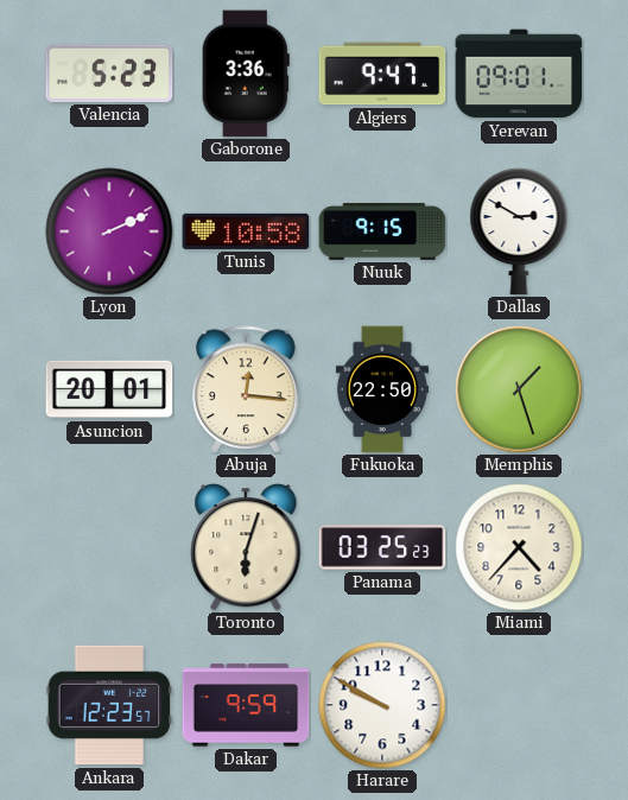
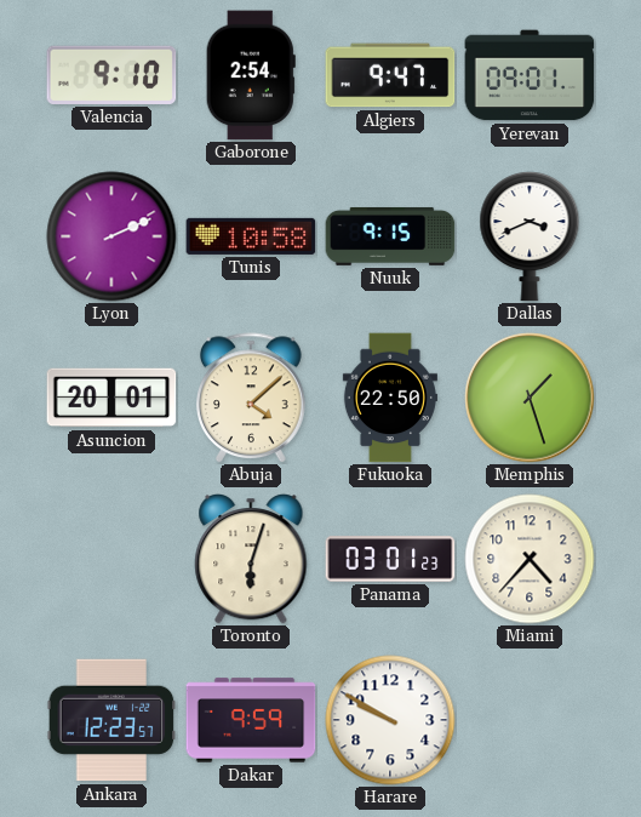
Valencia: 5:23 -> 9:10 (111, 75)
Gaborone: 3:36 -> 2:54 (251, 75)
Dallas: 2:50 -> 3:41 (530, 236)
Abuja: 12:16 -> 4:08 (252, 398)
Panama: 03:25 -> 03:01 (390, 559)
